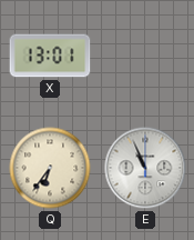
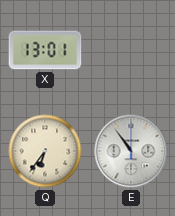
E: 10:56 -> 10:54 (131, 151)
